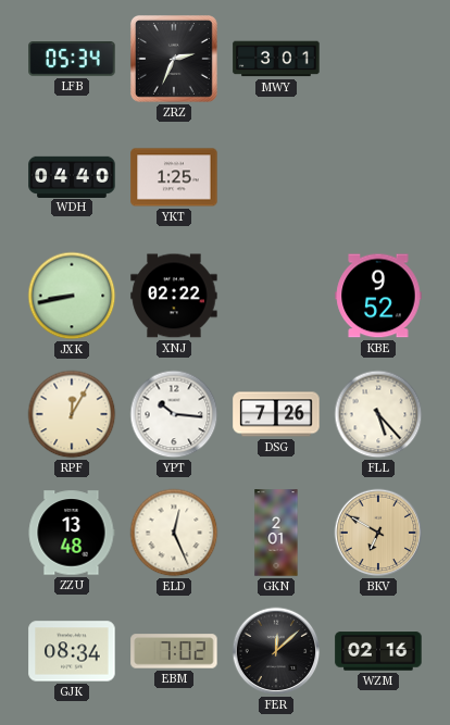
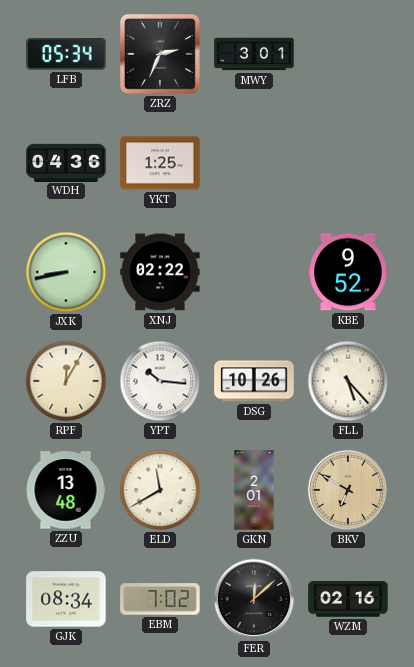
WDH: 04:40 -> 04:36 (66, 162)
DSG: 7:26 -> 10:26 (254, 381)
ELD: 12:26 -> 11:40 (160, 490)
